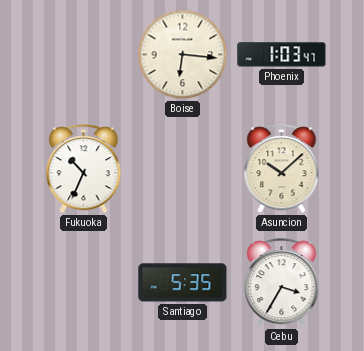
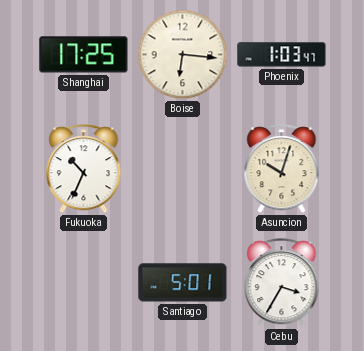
Shanghai: none -> 17:25 (84, 55)
Asuncion: 10:08 -> 10:03 (282, 169)
Santiago: 5:35 -> 5:01 (183, 283)
